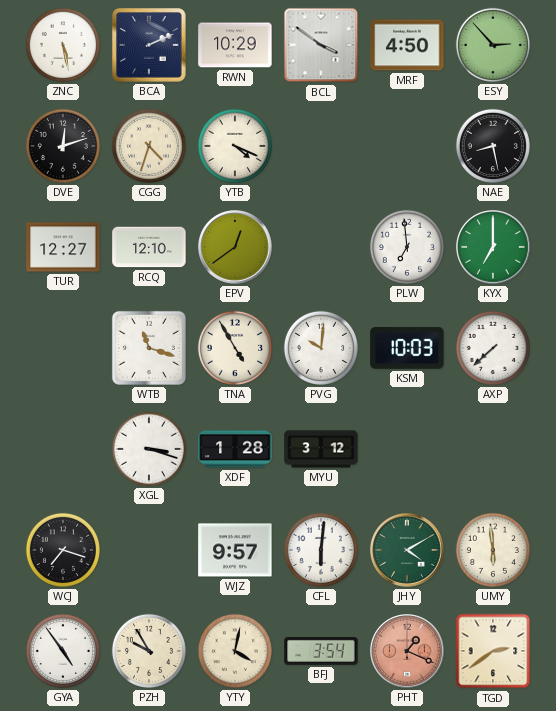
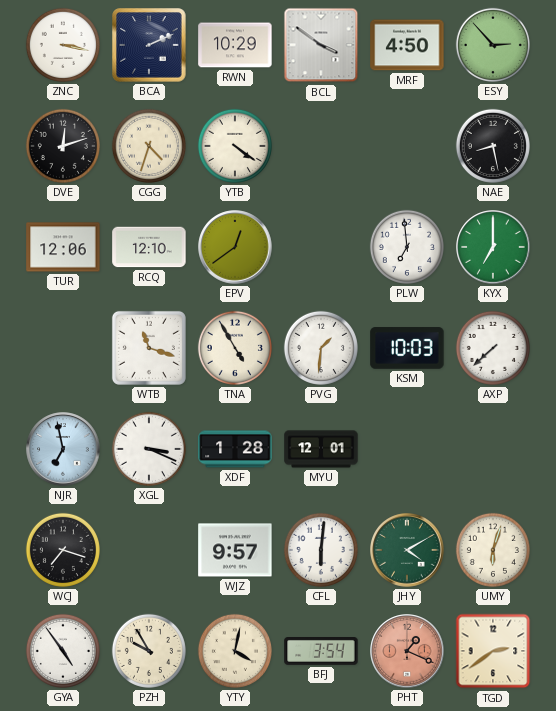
ZNC: 5:28 -> 3:17 (63, 45)
YTB: 4:19 -> 4:21 (235, 146)
TUR: 12:27 -> 12:06 (63, 247)
PVG: 10:01 -> 1:31 (321, 348)
NJR: none -> 6:58 (63, 449)
XGL: 3:18 -> 3:19 (149, 449)
MYU: 3:12 -> 12:01 (321, 449)
UMY: 5:59 -> 6:03 (493, 550)
